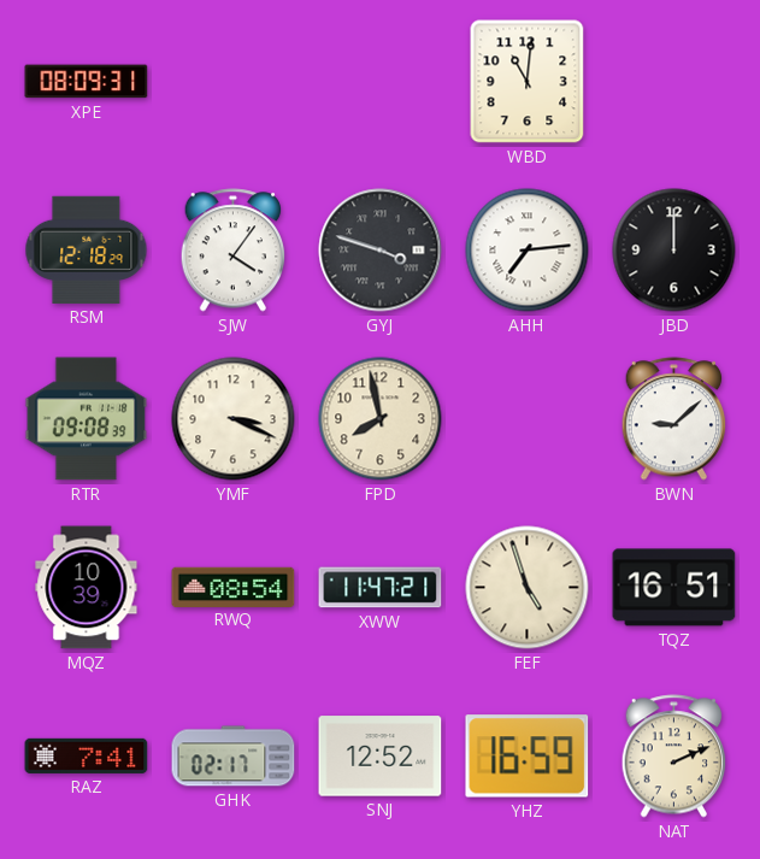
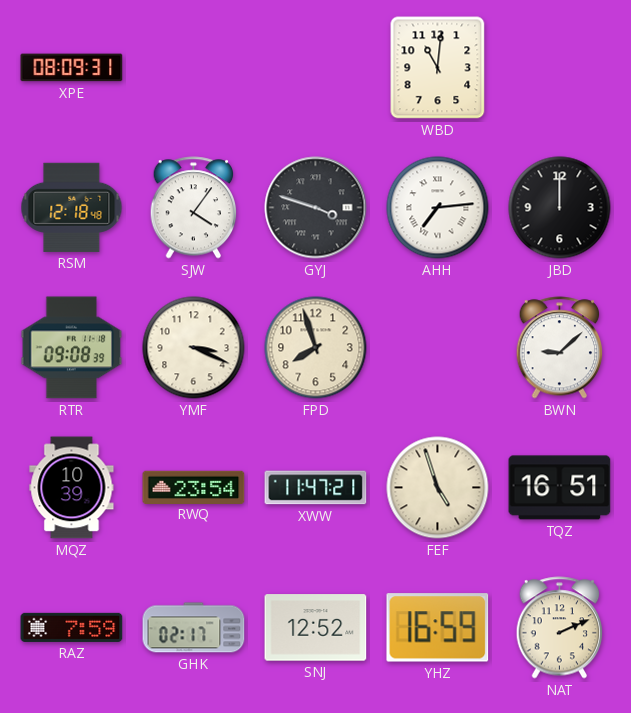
RSM: 12:18:29 -> 12:18:48 (72, 207)
FPD: 7:58 -> 7:57 (316, 348)
RWQ: 08:54 -> 23:54 (194, 487)
RAZ: 7:41 -> 7:59 (72, 627)
